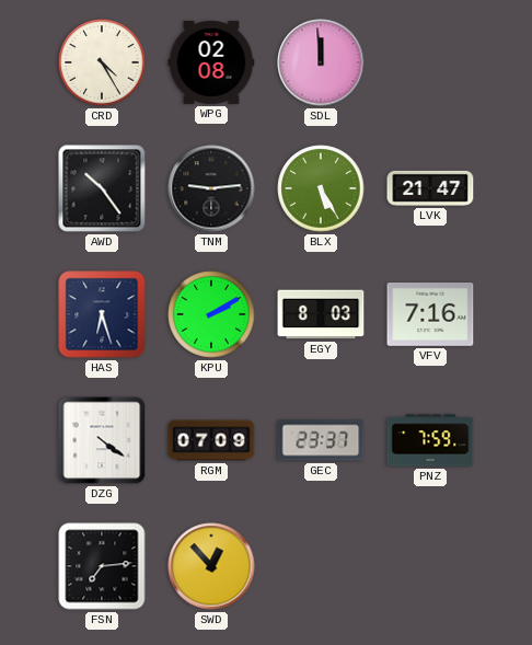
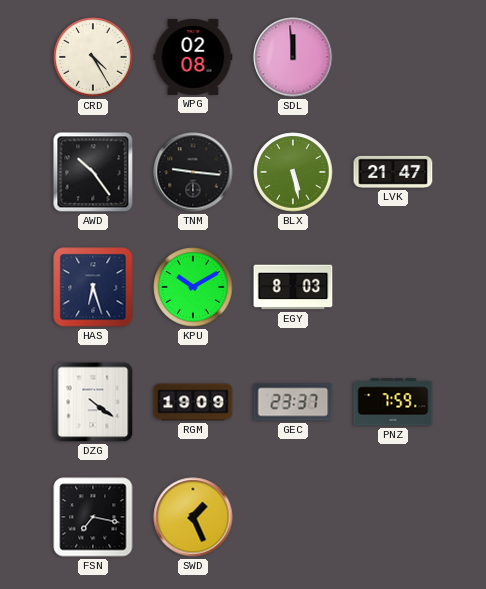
TNM: 9:14 -> 9:16 (193, 172)
BLX: 5:25 -> 5:28 (293, 172)
KPU: 2:10 -> 10:10 (193, 287)
VFV: 7:16 -> none (430, 315)
RGM: 07:09 -> 19:09 (193, 402)
FSN: 7:14 -> 7:17 (93, 517)
SWD: 12:53 -> 1:26 (193, 517)
